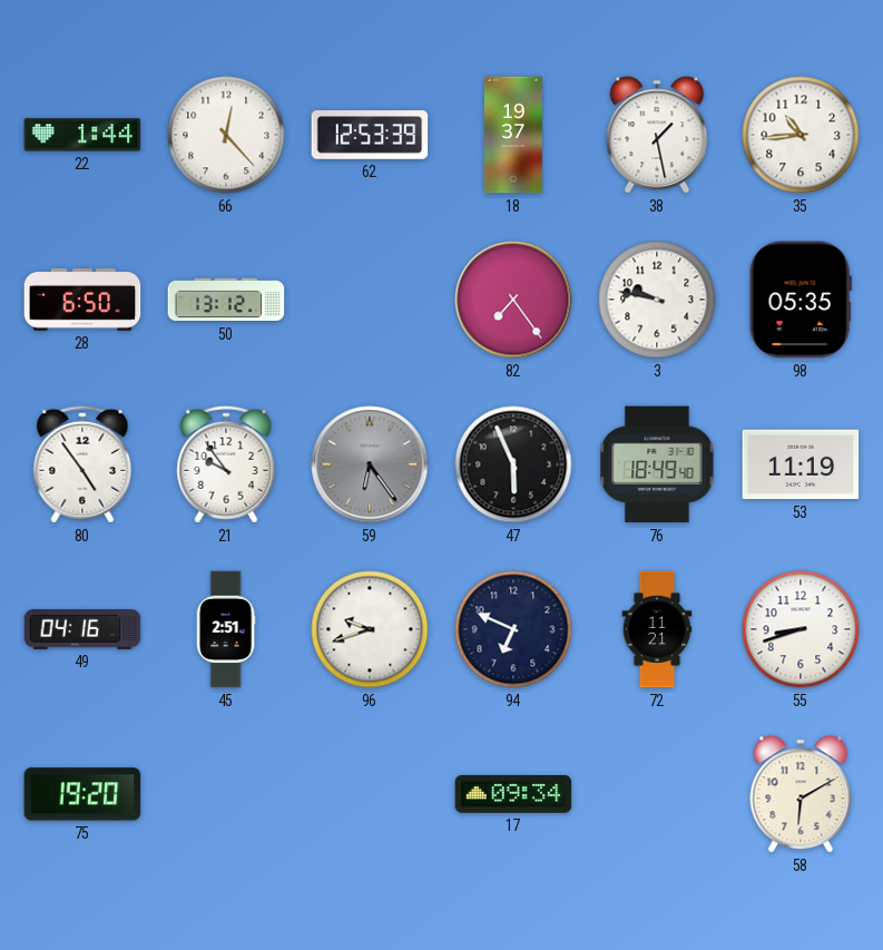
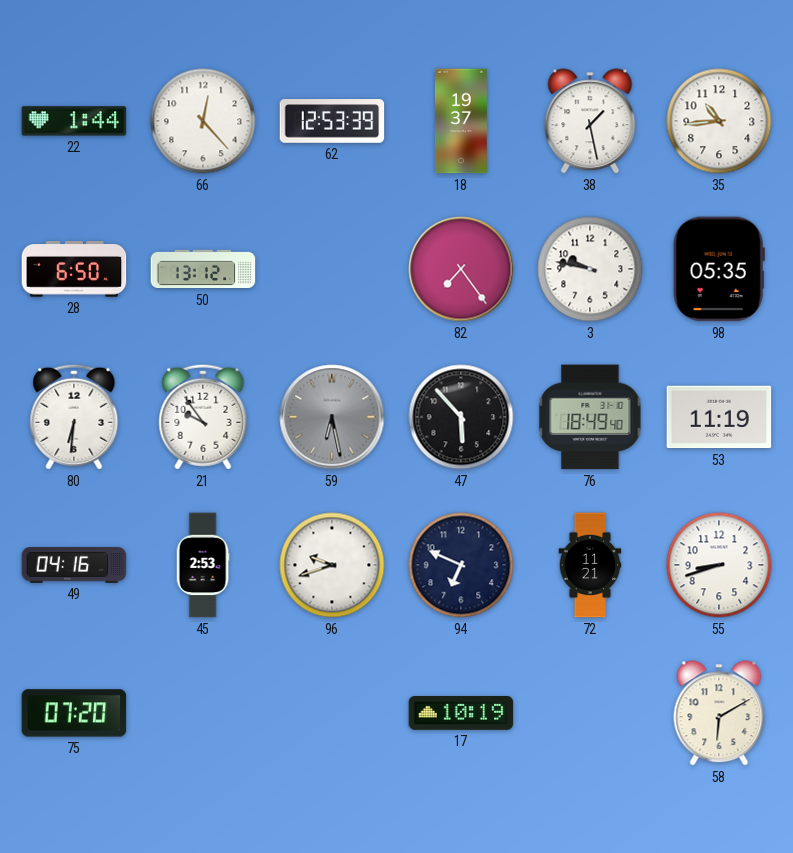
80: 4:54 -> 6:31 (74, 417)
59: 6:24 -> 6:28 (332, 417)
47: 5:56 -> 5:53 (461, 417)
45: 2:51 -> 2:53 (203, 565)
75: 19:20 -> 07:20 (74, 713)
17: 09:34 -> 10:19 (461, 714)
